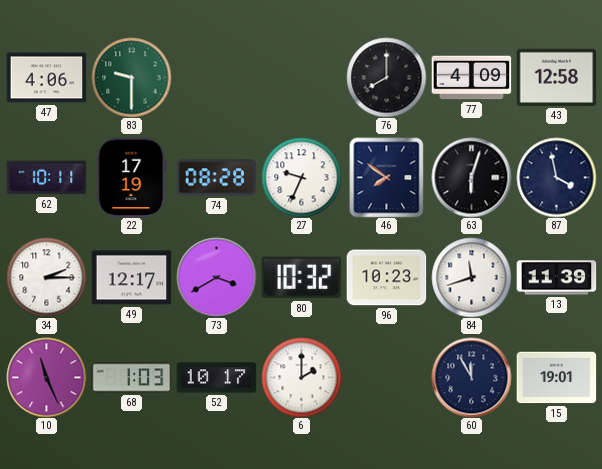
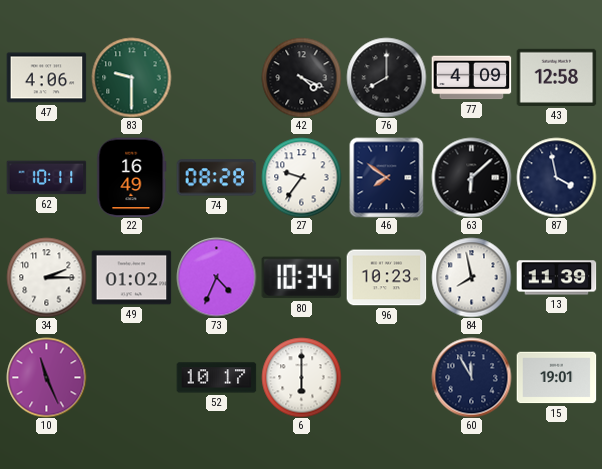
42: none -> 4:19 (301, 77)
22: 17:19 -> 16:49 (132, 177)
27: 9:34 -> 9:36 (301, 177)
63: 6:03 -> 6:08 (471, 177)
49: 12:17 -> 01:02 (131, 278)
73: 3:40 -> 4:34 (216, 277)
80: 10:32 -> 10:34 (301, 278)
84: 11:42 -> 7:58 (471, 277)
68: 1:03 -> none (131, 378)
6: 2:00 -> 6:00 (301, 377)
